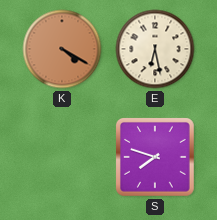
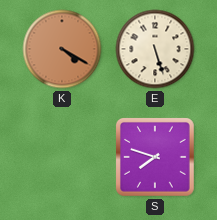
E: 6:28 -> 5:27 (155, 49)
